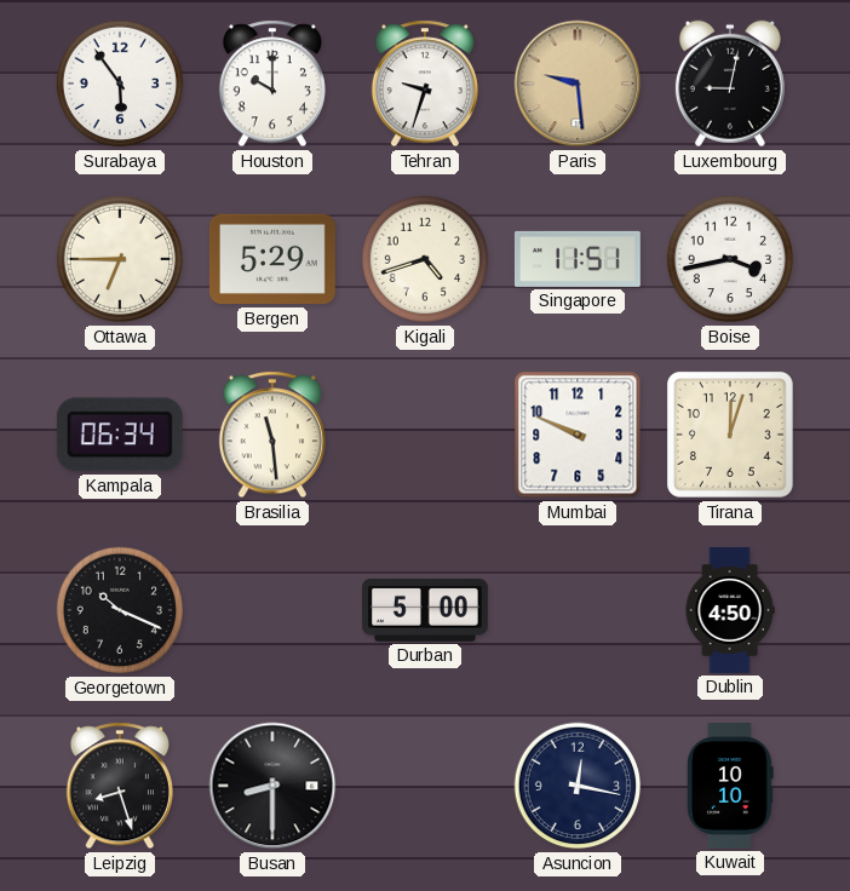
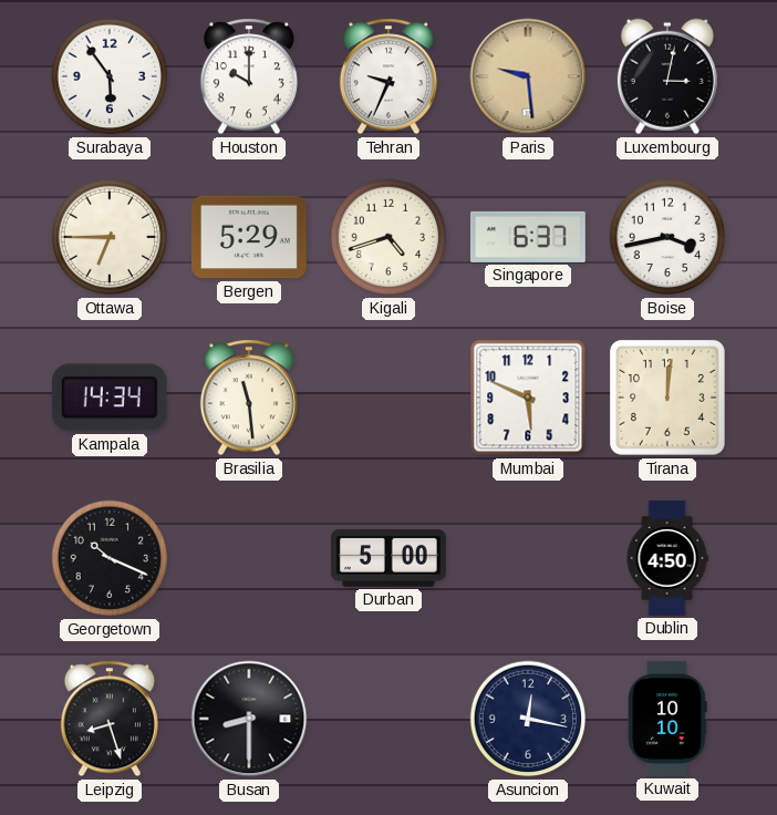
Tehran: 9:33 -> 9:34 (388, 76)
Luxembourg: 9:02 -> 3:02 (667, 76)
Singapore: 11:51 -> 6:37 (528, 237)
Kampala: 06:34 -> 14:34 (110, 398)
Mumbai: 9:49 -> 5:49 (528, 398)
Tirana: 12:03 -> 12:01 (667, 398)
